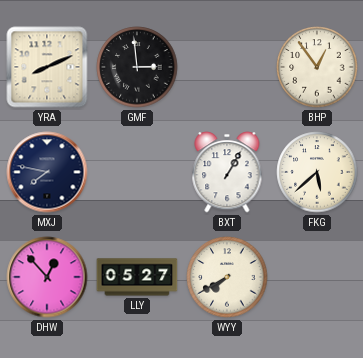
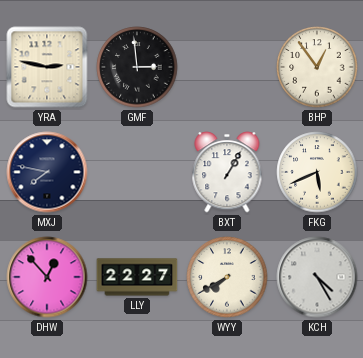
YRA: 8:11 -> 2:47 (47, 67)
FKG: 5:38 -> 5:41 (317, 172)
LLY: 05:27 -> 22:27 (137, 277)
KCH: none -> 4:25 (317, 277)
